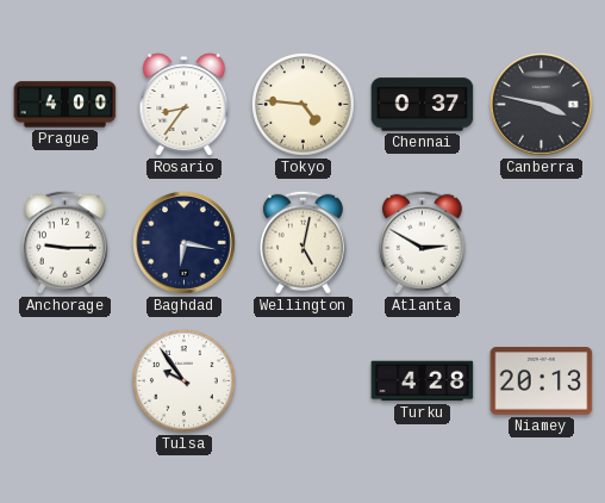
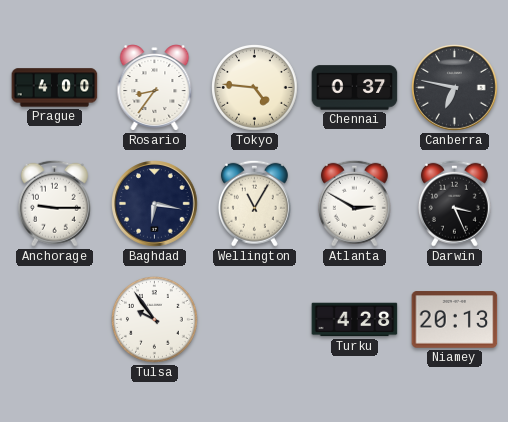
Canberra: 3:47 -> 6:47 (455, 88)
Wellington: 5:02 -> 11:05 (254, 203)
Darwin: none -> 3:26 (454, 203)
